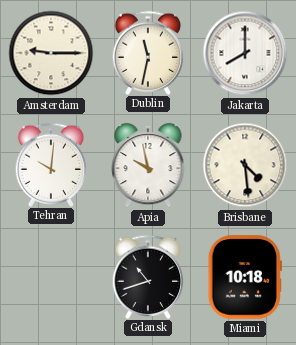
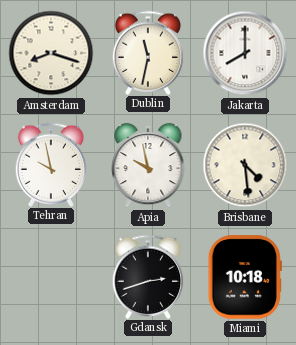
Amsterdam: 9:15 -> 8:18 (51, 53)
Tehran: 10:01 -> 9:58 (51, 164)
Gdansk: 10:42 -> 2:42 (148, 276)
